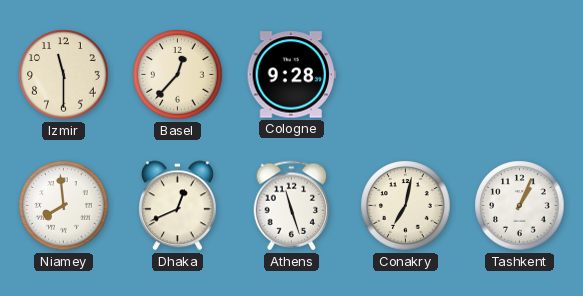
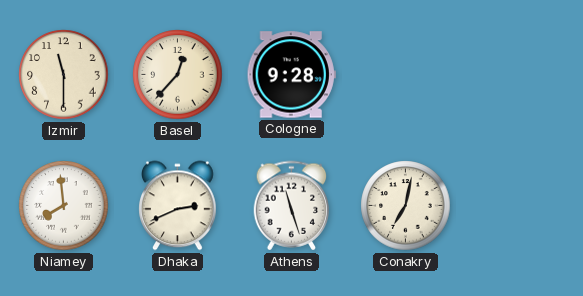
Dhaka: 12:41 -> 2:41 (178, 206)
Tashkent: 1:04 -> none (520, 206)
